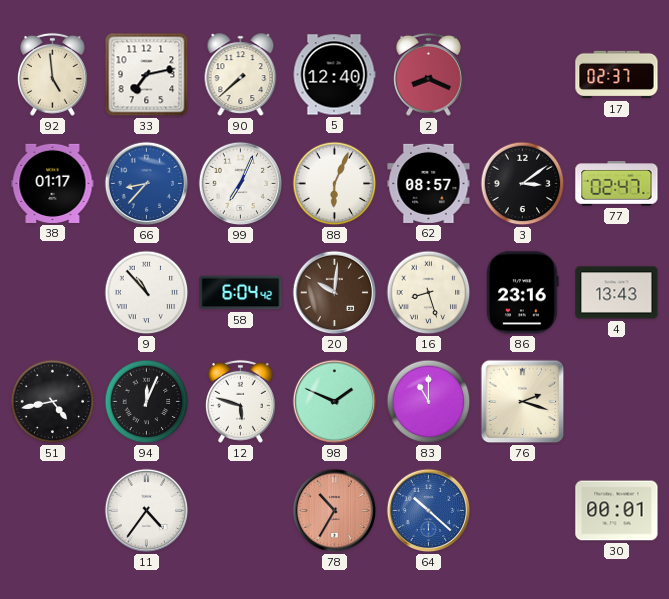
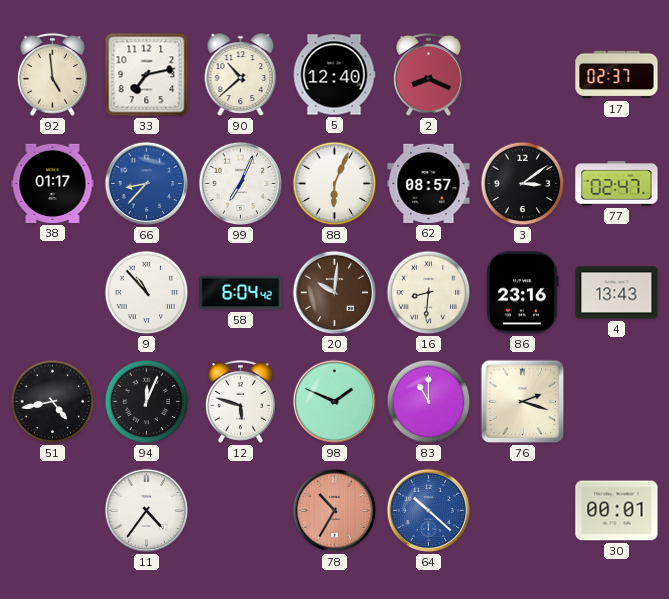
90: 7:38 -> 10:38 (241, 75)
16: 8:27 -> 8:31 (429, 293)
